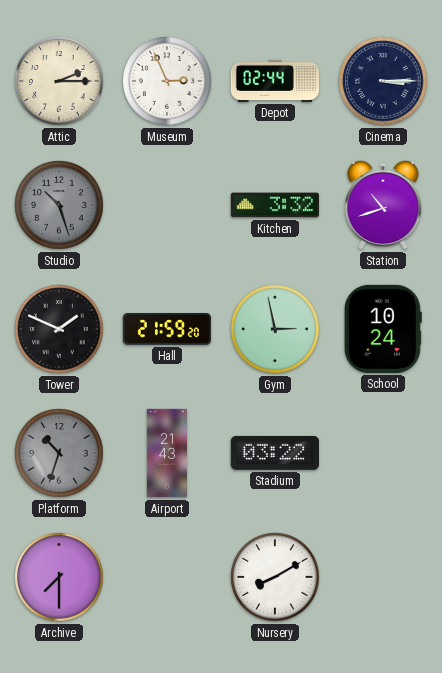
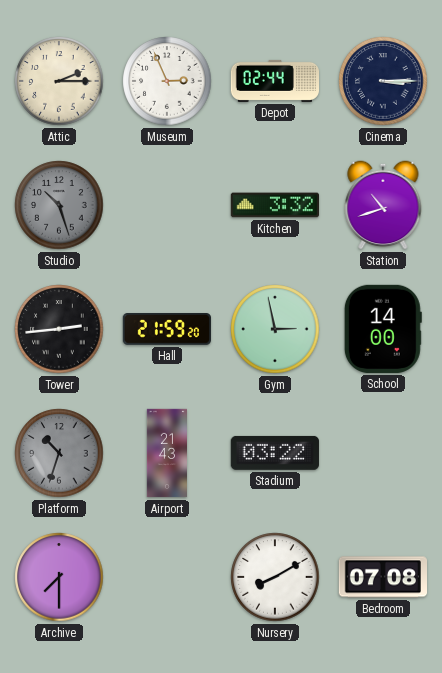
Tower: 1:49 -> 2:44 (59, 329)
School: 10:24 -> 14:00 (383, 329)
Bedroom: none -> 07:08 (382, 577)
